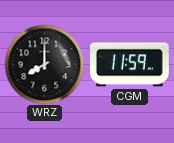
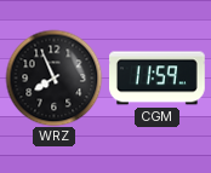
WRZ: 8:00 -> 7:56 (53, 77)
